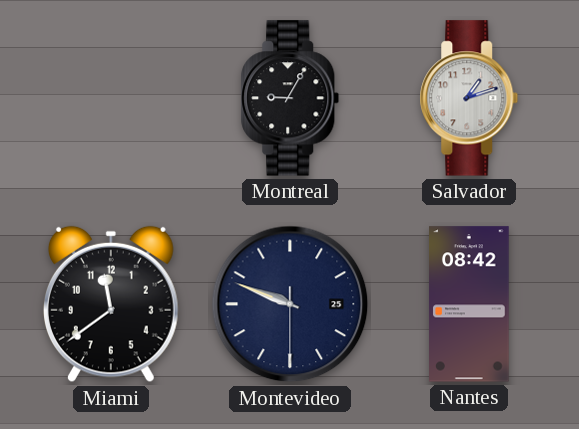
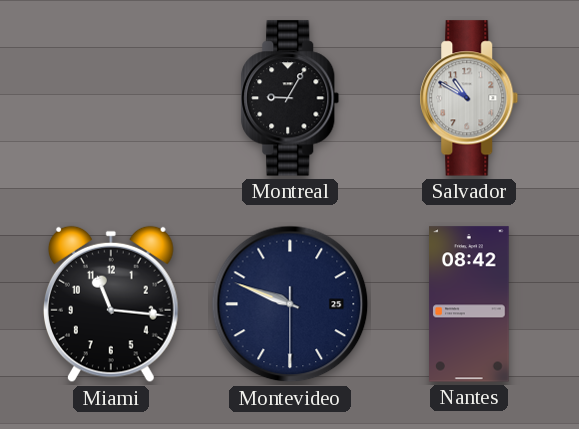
Salvador: 1:12 -> 10:50 (469, 98)
Miami: 11:39 -> 11:16 (111, 304)
